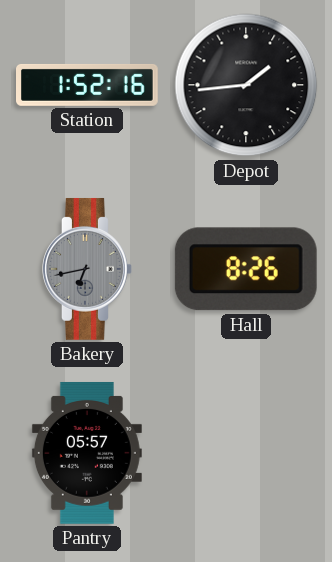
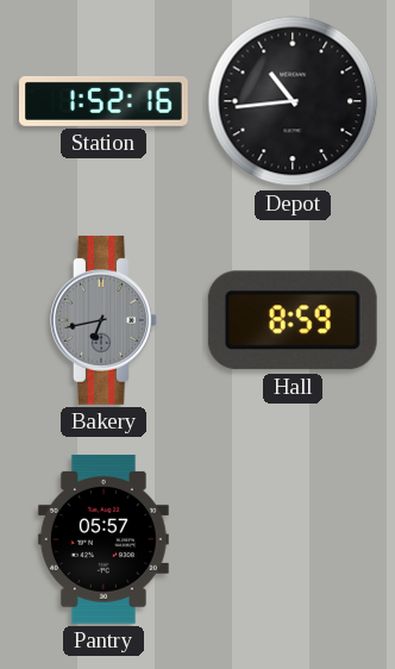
Depot: 1:44 -> 10:44 (293, 101)
Hall: 8:26 -> 8:59 (293, 320)
